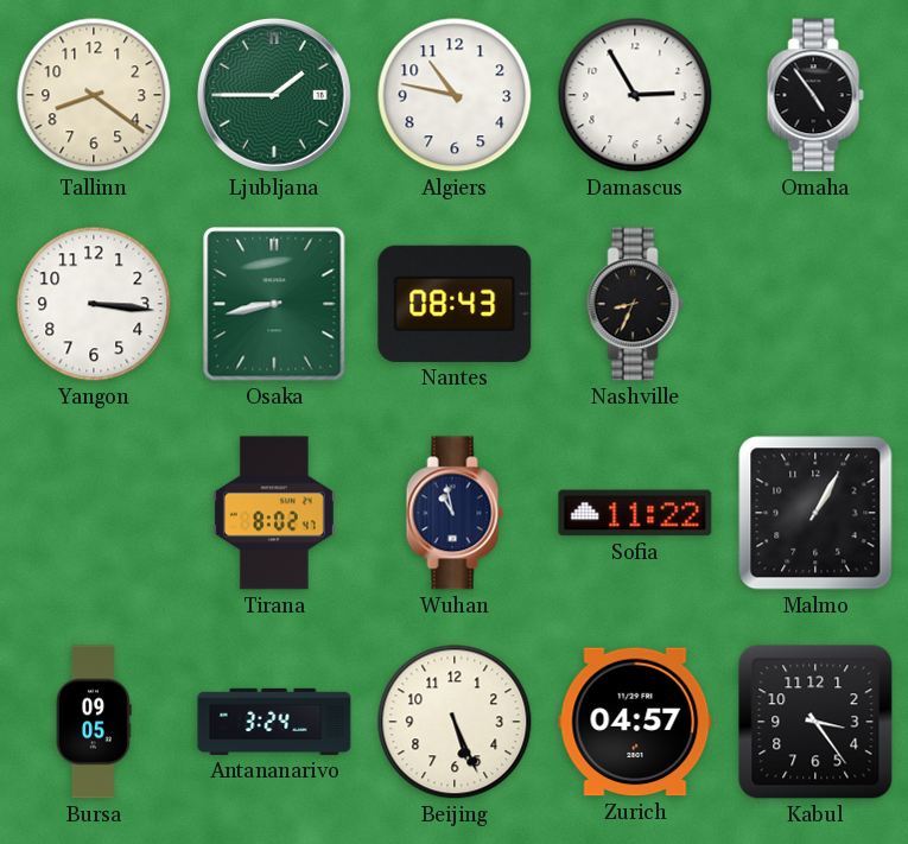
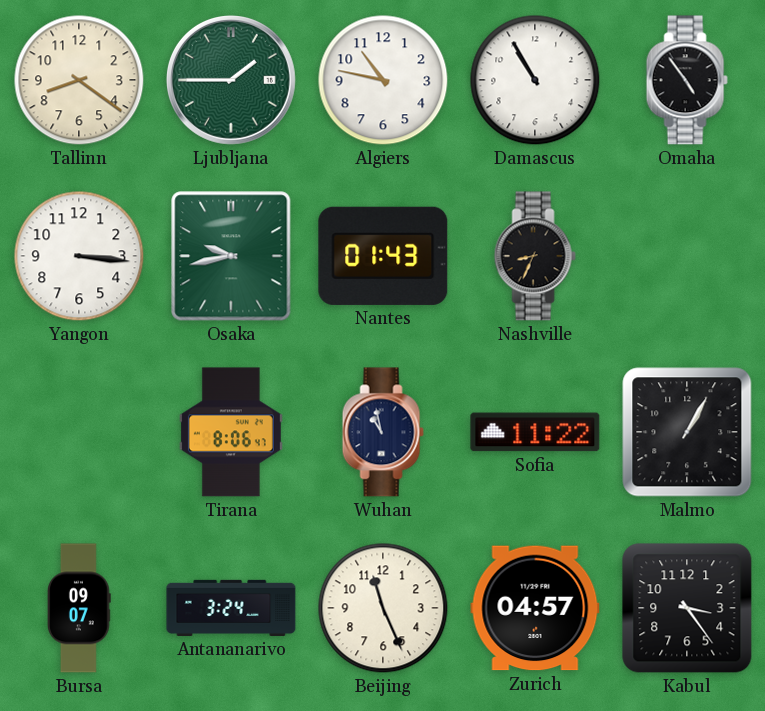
Damascus: 2:55 -> 10:55 (535, 80)
Osaka: 8:43 -> 9:43 (231, 256)
Nantes: 08:43 -> 01:43 (383, 256)
Tirana: 8:02 -> 8:06 (231, 432)
Bursa: 09:05 -> 09:07 (80, 608)
Beijing: 5:26 -> 11:26 (383, 608)
